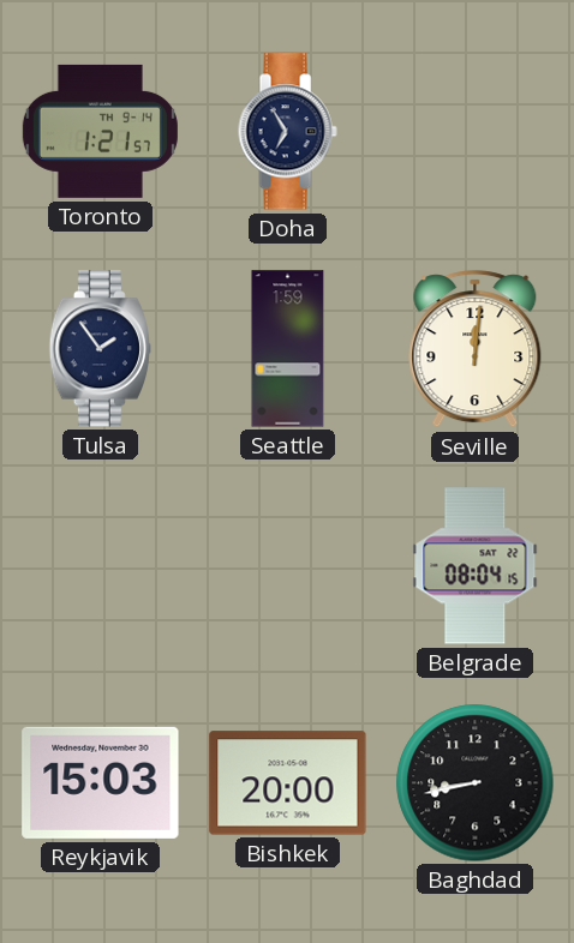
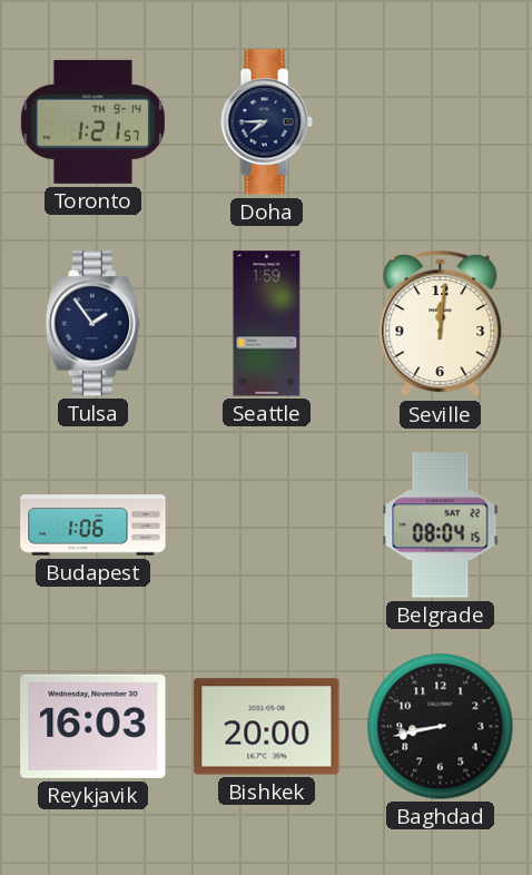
Doha: 6:55 -> 7:45 (266, 122)
Budapest: none -> 1:06 (93, 525)
Reykjavik: 15:03 -> 16:03 (93, 726)
